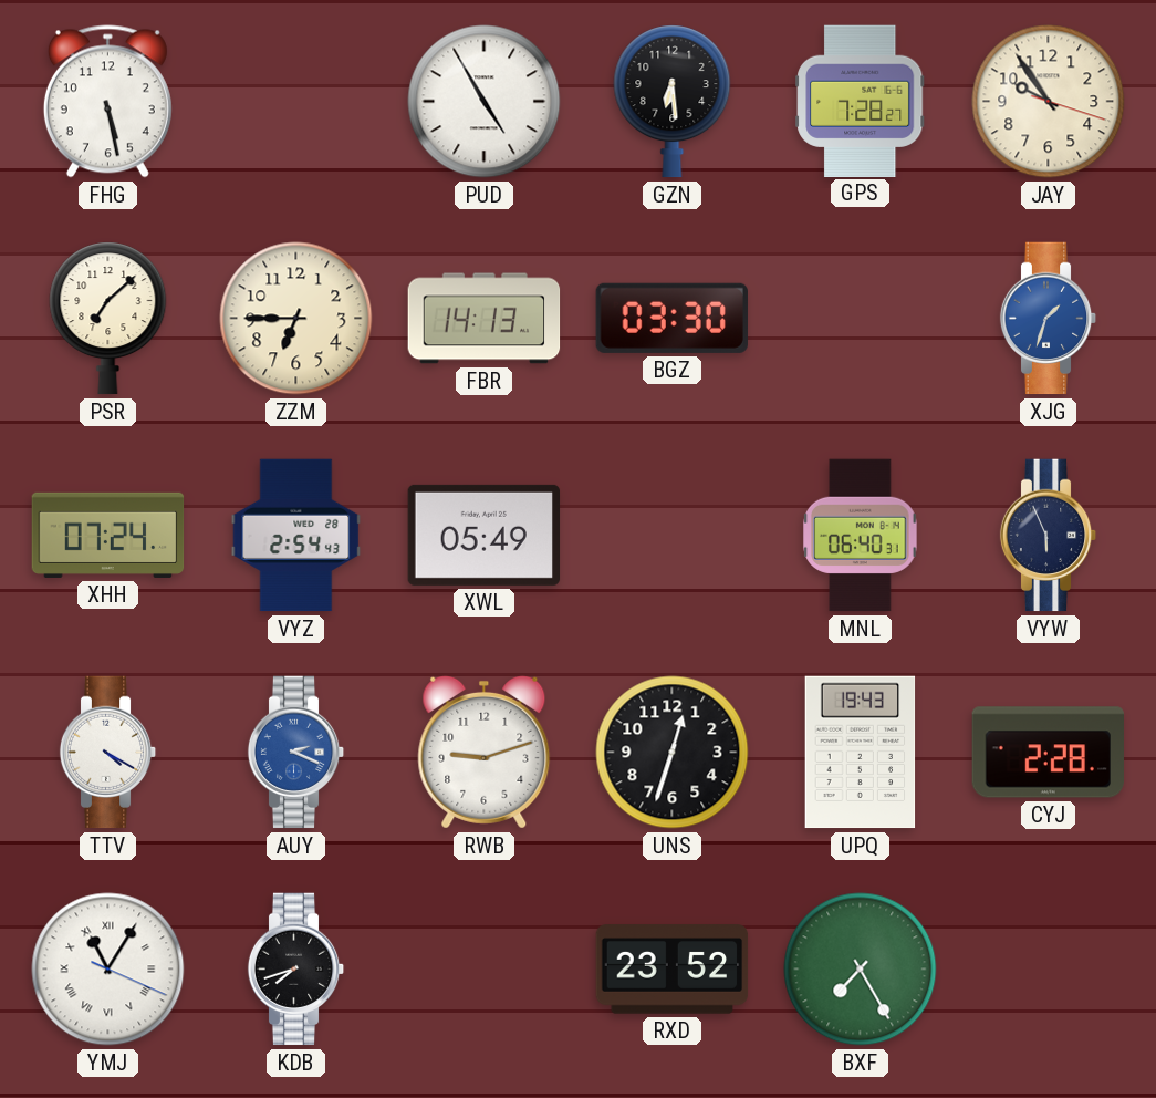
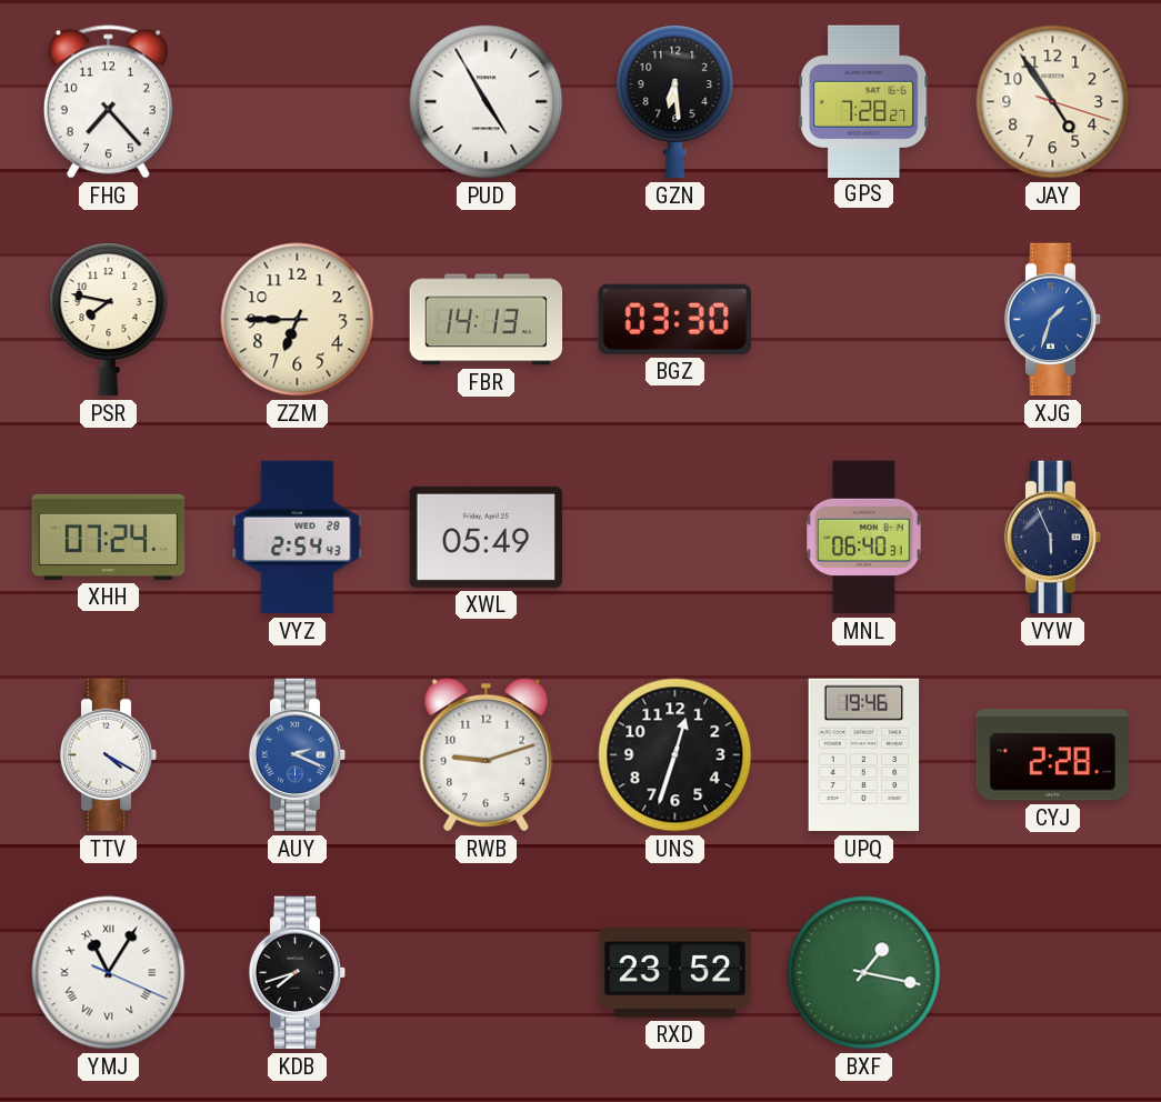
FHG: 5:28 -> 7:23 (108, 102)
JAY: 9:54 -> 4:54 (1053, 102)
PSR: 7:08 -> 7:47 (109, 320)
UPQ: 19:43 -> 19:46 (864, 755)
BXF: 7:25 -> 1:17 (864, 973)
